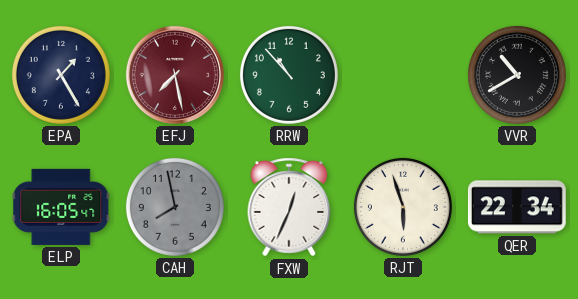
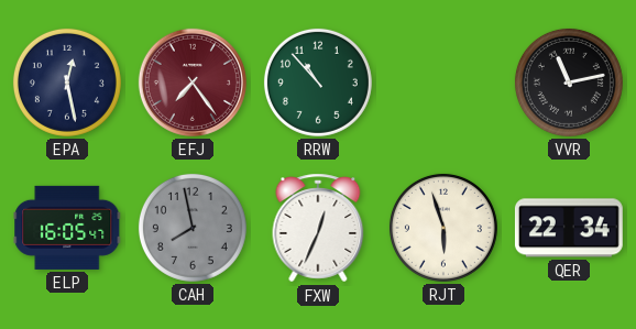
EPA: 1:25 -> 12:28 (67, 83)
EFJ: 7:28 -> 7:24 (193, 83)
VVR: 10:40 -> 11:13 (569, 83)
